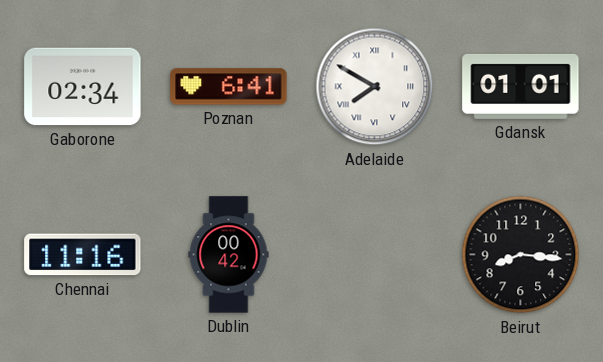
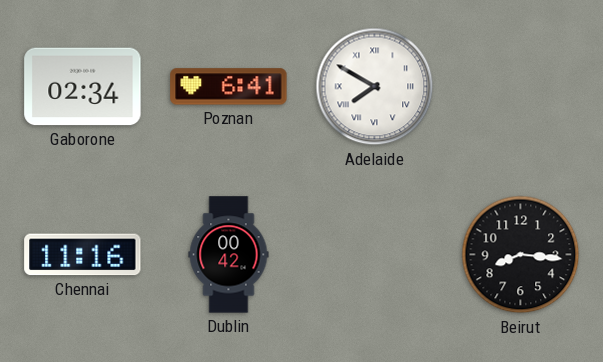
Gdansk: 01:01 -> none (521, 86)
